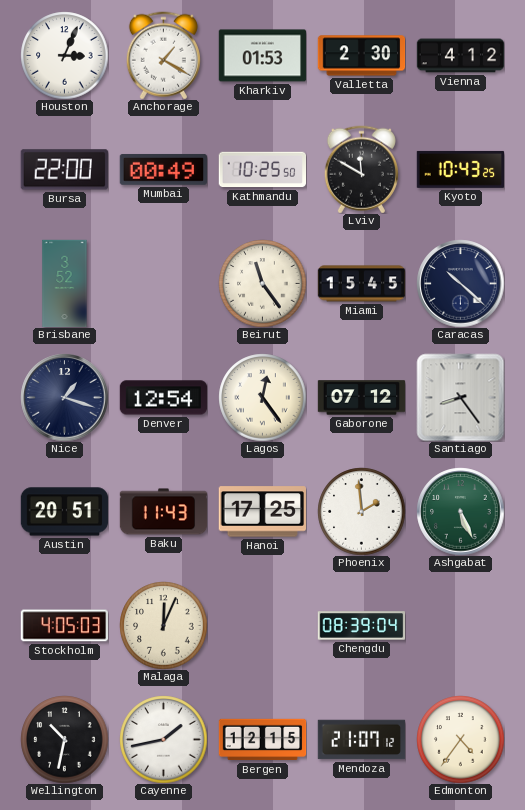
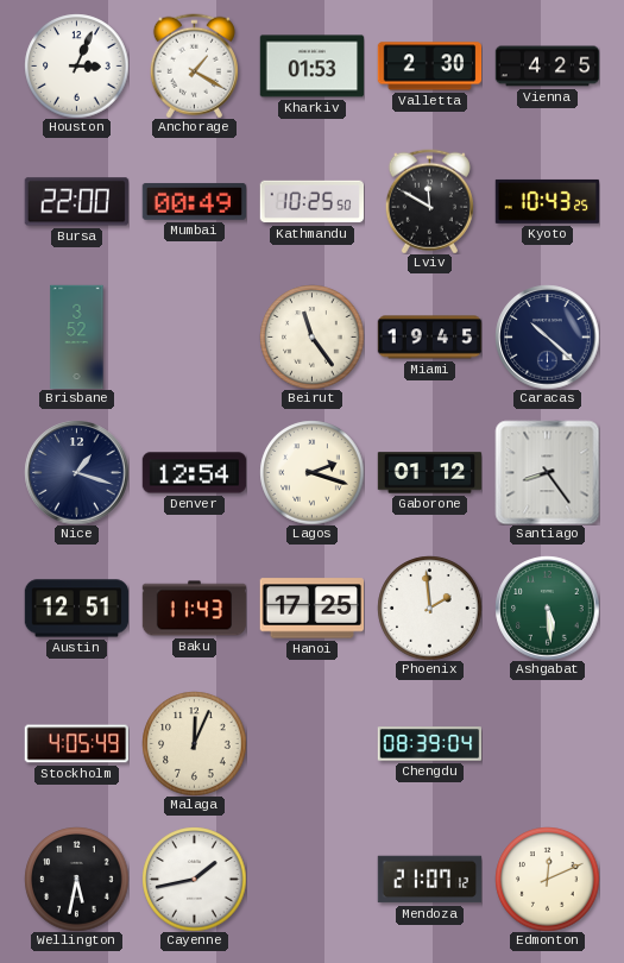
Vienna: 4:12 -> 4:25 (547, 67)
Miami: 15:45 -> 19:45 (429, 338)
Lagos: 12:24 -> 2:18 (311, 472)
Gaborone: 07:12 -> 01:12 (429, 473)
Austin: 20:51 -> 12:51 (76, 609)
Ashgabat: 5:26 -> 5:29 (547, 608)
Stockholm: 4:05:03 -> 4:05:49 (76, 744)
Wellington: 10:32 -> 5:32 (76, 879)
Bergen: 12:15 -> none (262, 740)
Edmonton: 4:36 -> 12:11 (547, 879)
